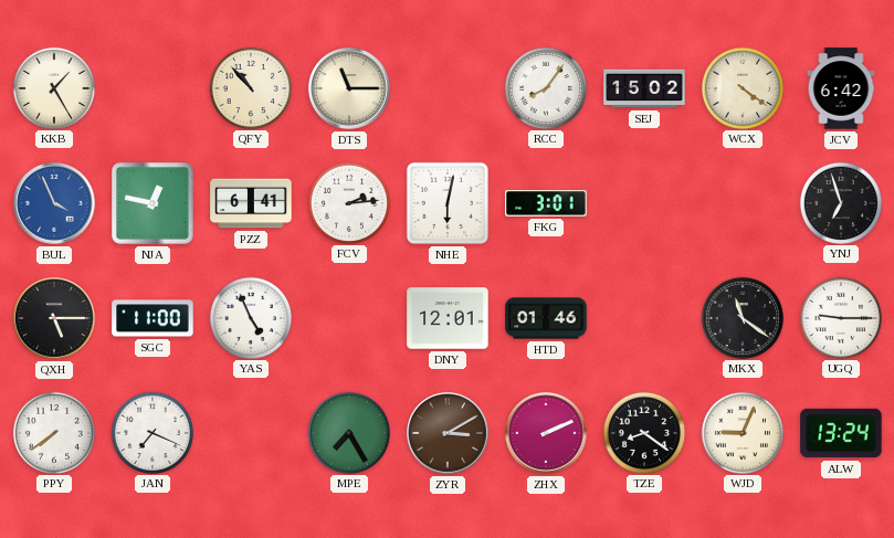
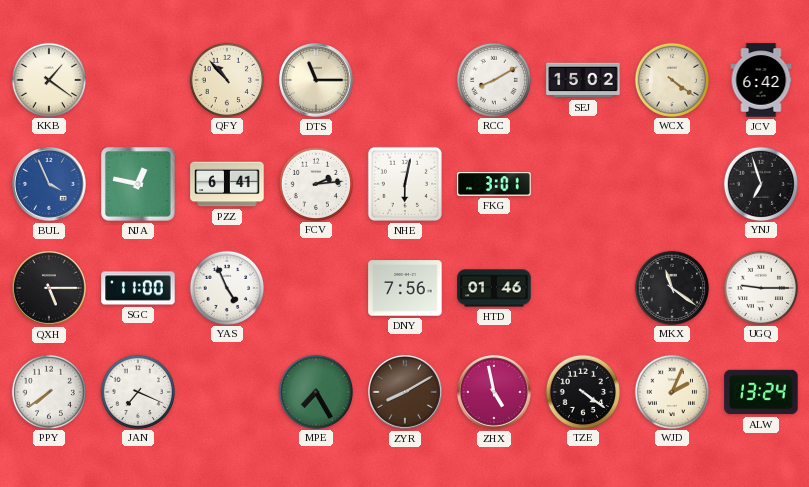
KKB: 1:25 -> 1:21 (48, 79)
RCC: 8:06 -> 8:10 (493, 79)
DNY: 12:01 -> 7:56 (405, 288)
ZYR: 3:10 -> 8:10 (406, 393)
ZHX: 2:11 -> 4:58 (495, 393)
TZE: 8:21 -> 4:21 (582, 391)
WJD: 9:04 -> 2:04 (671, 391)
